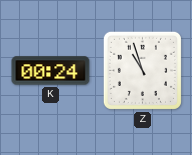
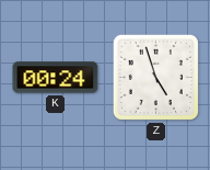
Z: 10:57 -> 4:57 (155, 77)
